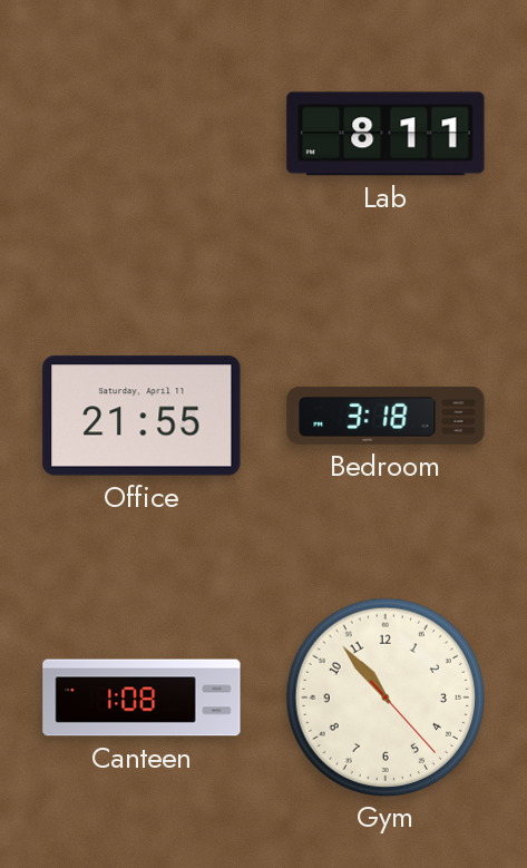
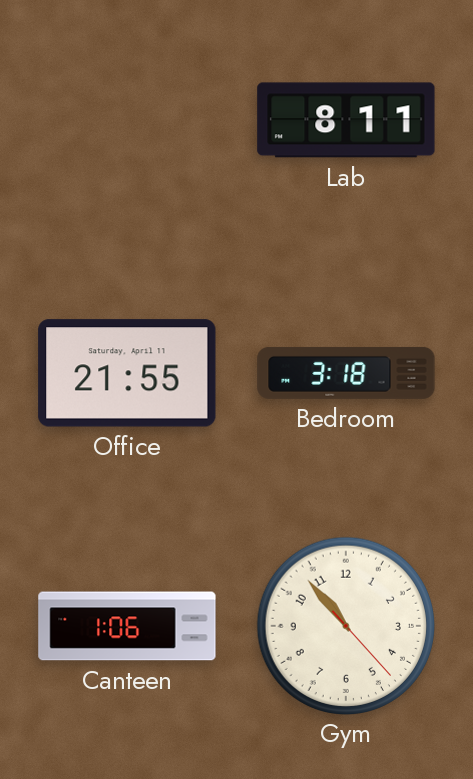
Canteen: 1:08 -> 1:06 (127, 626)
